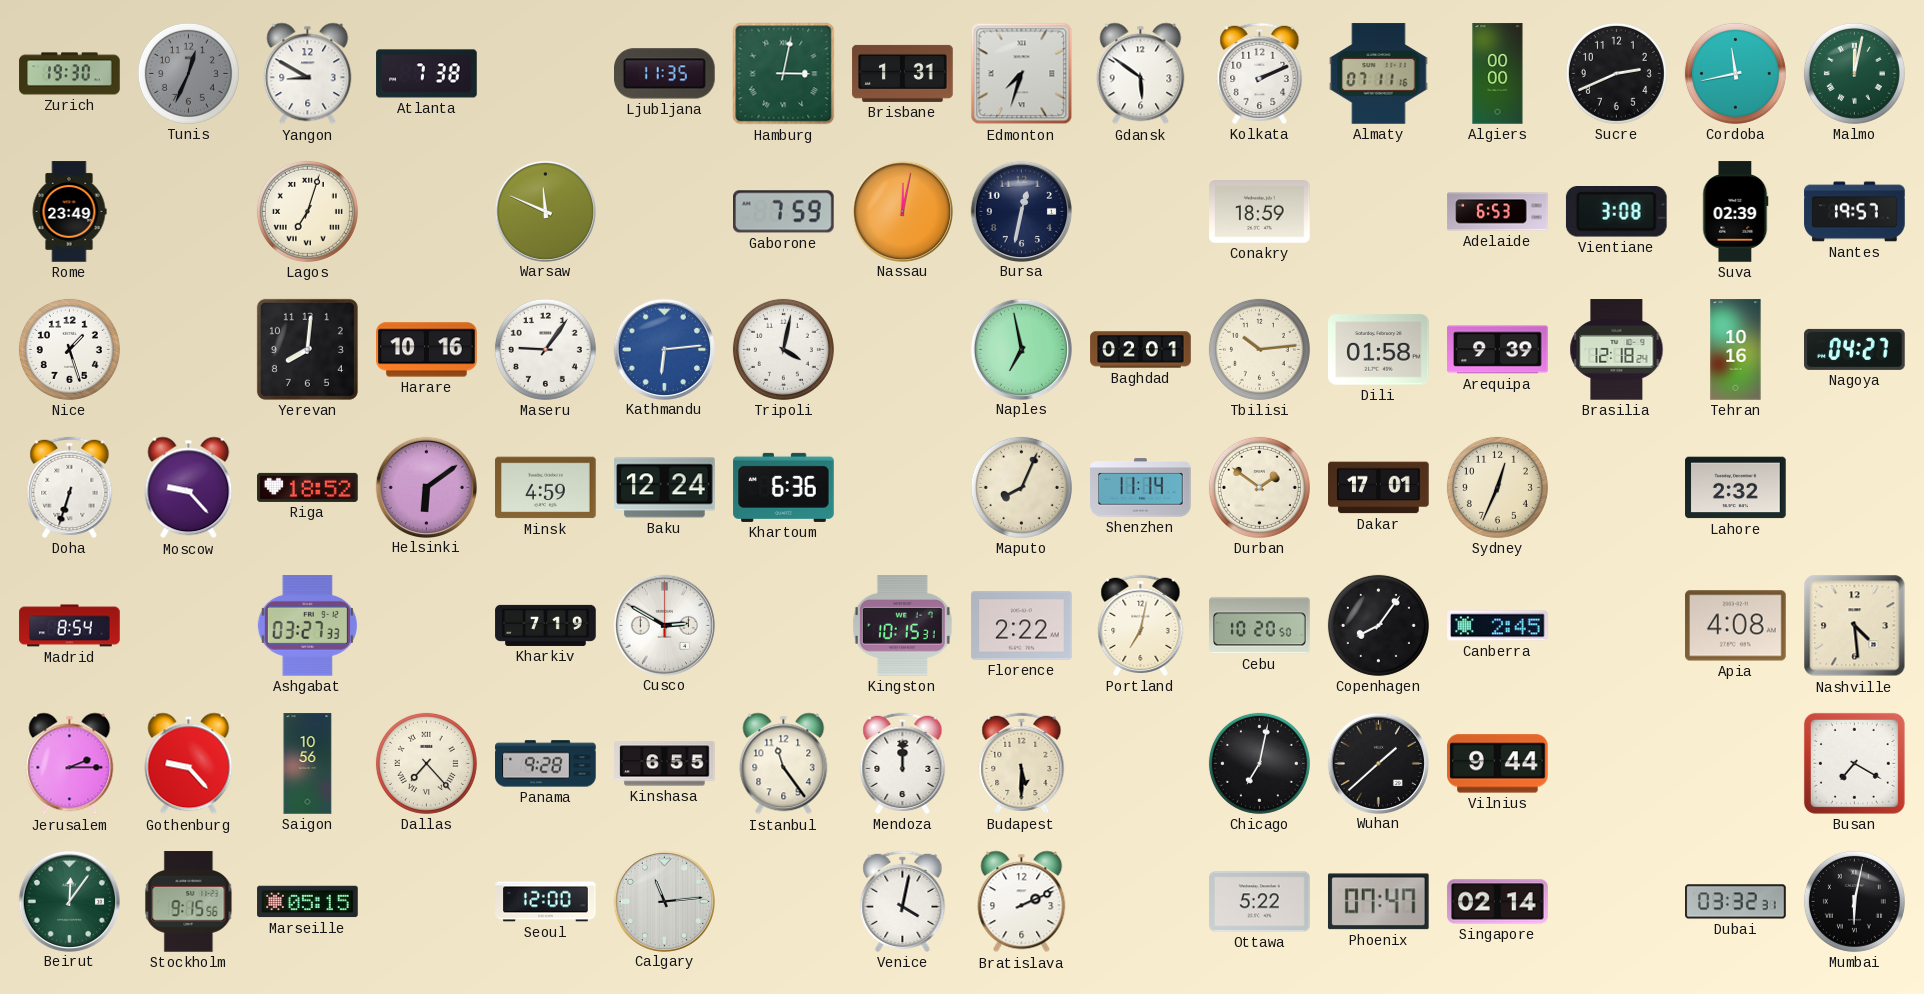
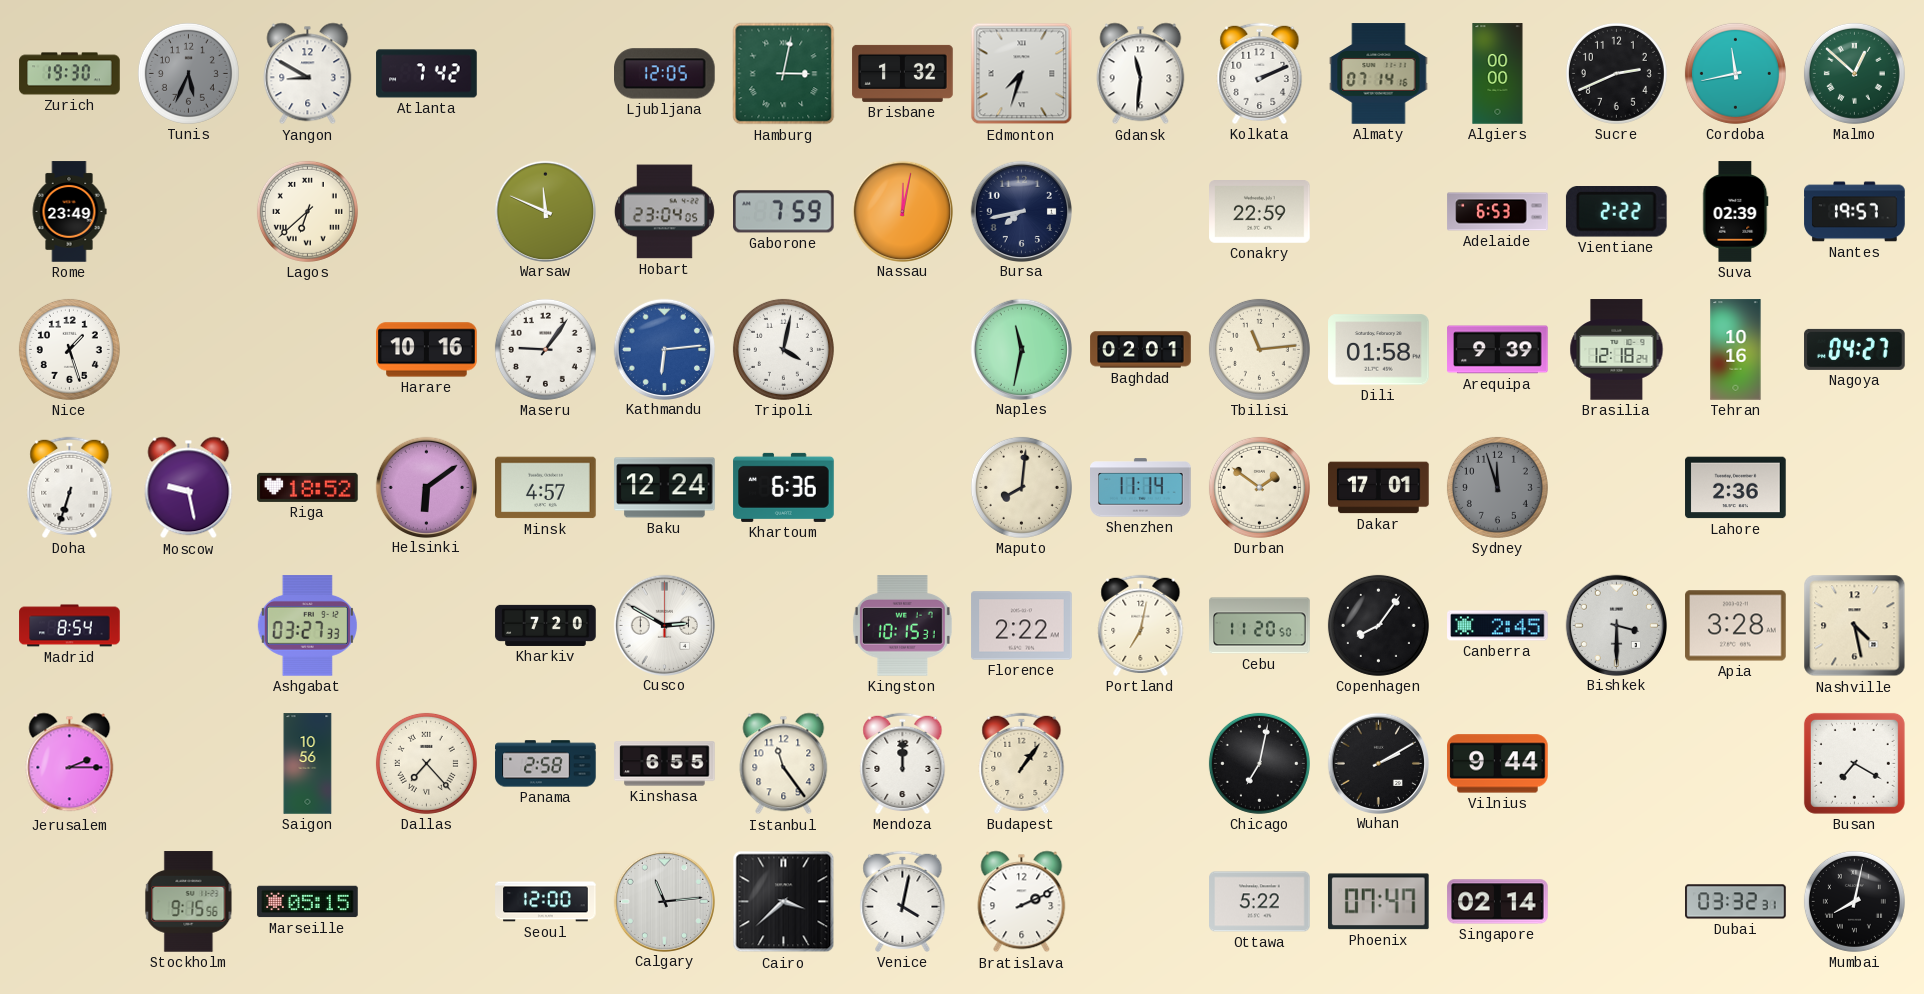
Tunis: 12:34 -> 5:34 (188, 73)
Atlanta: 7:38 -> 7:42 (427, 74)
Ljubljana: 11:35 -> 12:05 (665, 74)
Brisbane: 1:31 -> 1:32 (903, 73)
Gdansk: 5:51 -> 11:31 (1141, 74)
Almaty: 07:11 -> 07:14 (1379, 74)
Malmo: 12:02 -> 12:52 (1854, 73)
Lagos: 7:03 -> 6:38 (307, 211)
Hobart: none -> 23:04 (664, 212)
Bursa: 12:32 -> 7:43 (1021, 211)
Conakry: 18:59 -> 22:59 (1260, 212)
Vientiane: 3:08 -> 2:22 (1616, 212)
Yerevan: 8:01 -> none (307, 349)
Naples: 6:58 -> 11:32 (1021, 349)
Tbilisi: 10:14 -> 11:14 (1259, 349)
Moscow: 9:23 -> 9:28 (189, 488)
Minsk: 4:59 -> 4:57 (546, 488)
Maputo: 8:04 -> 8:01 (1021, 487)
Sydney: 12:34 -> 11:57 (1497, 487)
Sydney dial: cream -> grey (1497, 487)
Lahore: 2:32 -> 2:36 (1736, 488)
Kharkiv: 7:19 -> 7:20 (546, 625)
Cebu: 10:20 -> 11:20 (1260, 626)
Bishkek: none -> 3:30 (1616, 625)
Apia: 4:08 -> 3:28 (1736, 626)
Nashville: 4:29 -> 4:28 (1855, 626)
Gothenburg: 9:23 -> none (189, 764)
Panama: 9:28 -> 2:58 (546, 764)
Budapest: 5:30 -> 1:06 (1022, 763)
Wuhan: 1:38 -> 2:10 (1378, 763)
Beirut: 12:06 -> none (69, 901)
Cairo: none -> 3:38 (784, 902)
Mumbai: 6:02 -> 8:02 (1854, 901)
